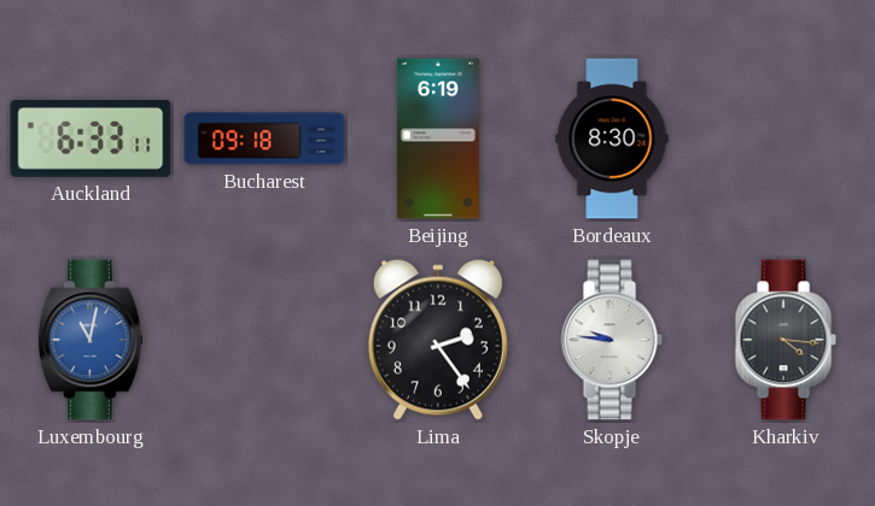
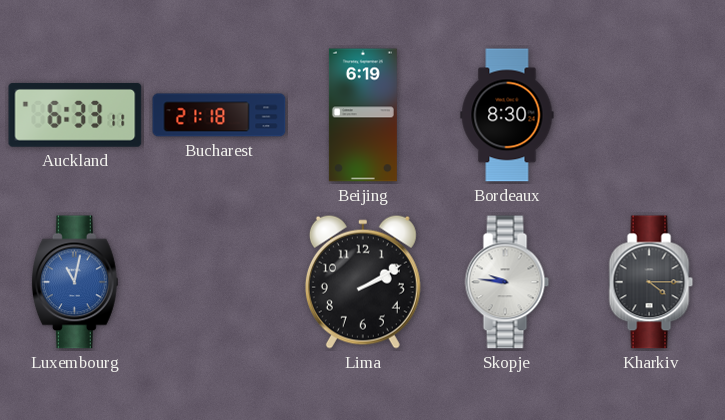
Bucharest: 09:18 -> 21:18 (219, 115)
Lima: 2:24 -> 2:10 (363, 282)
Kharkiv: 4:16 -> 4:15 (651, 282)
